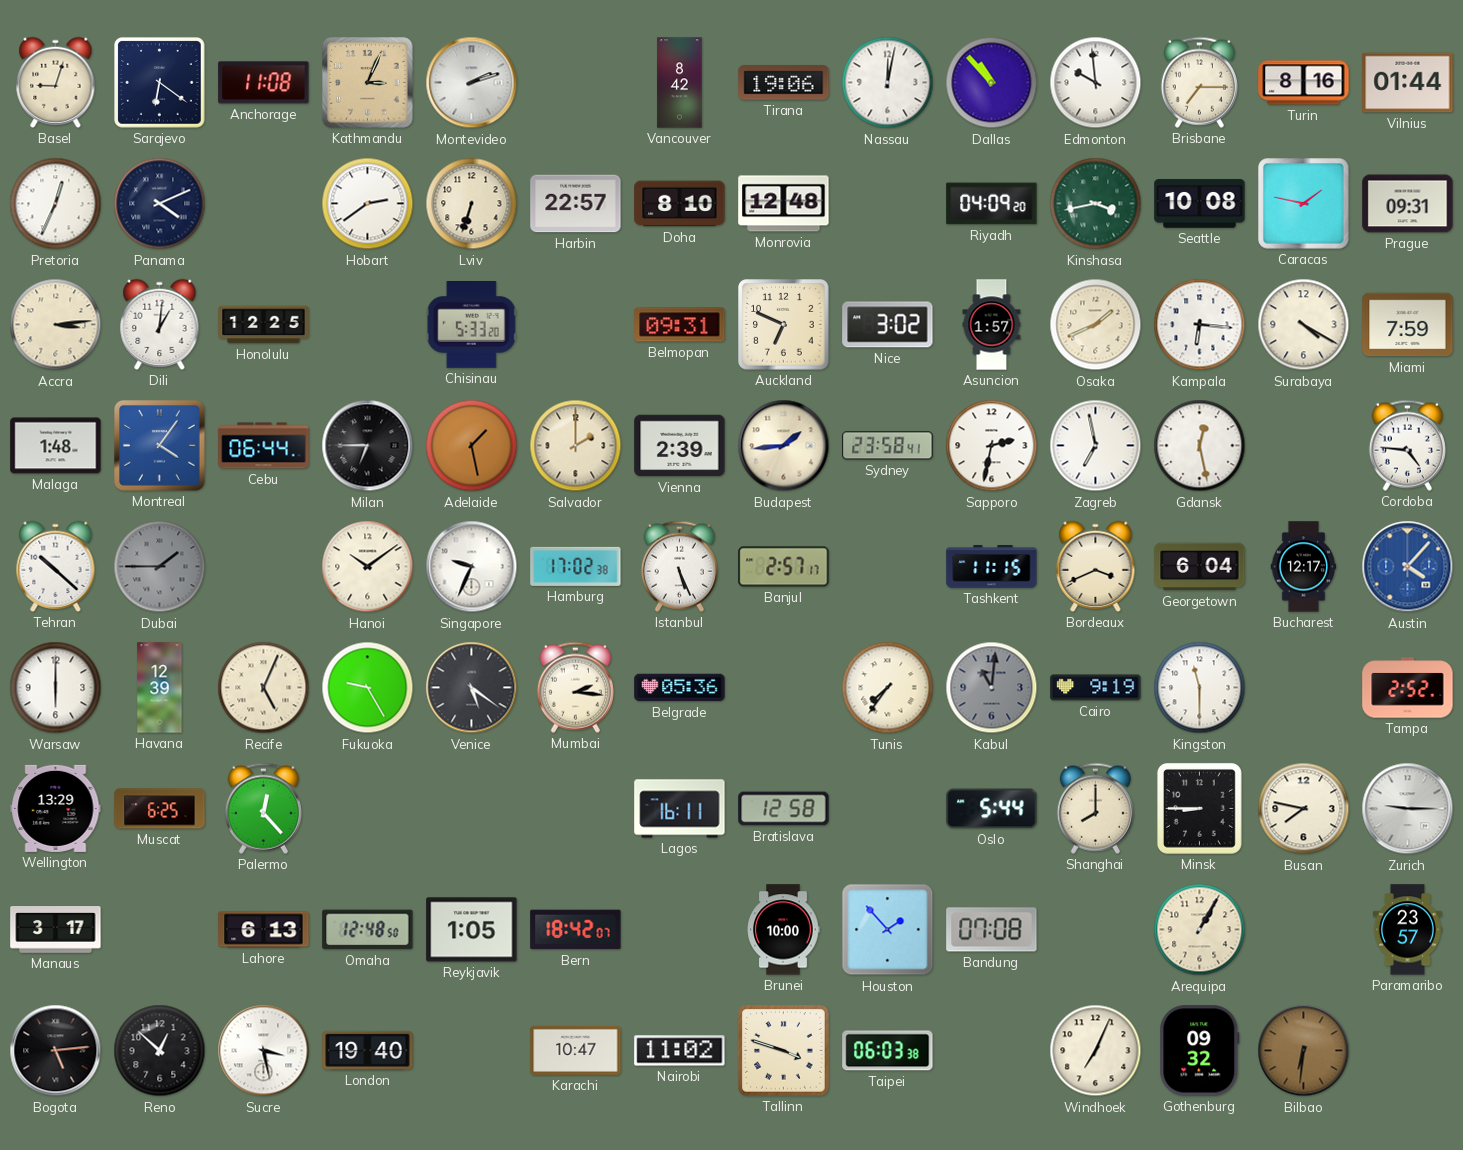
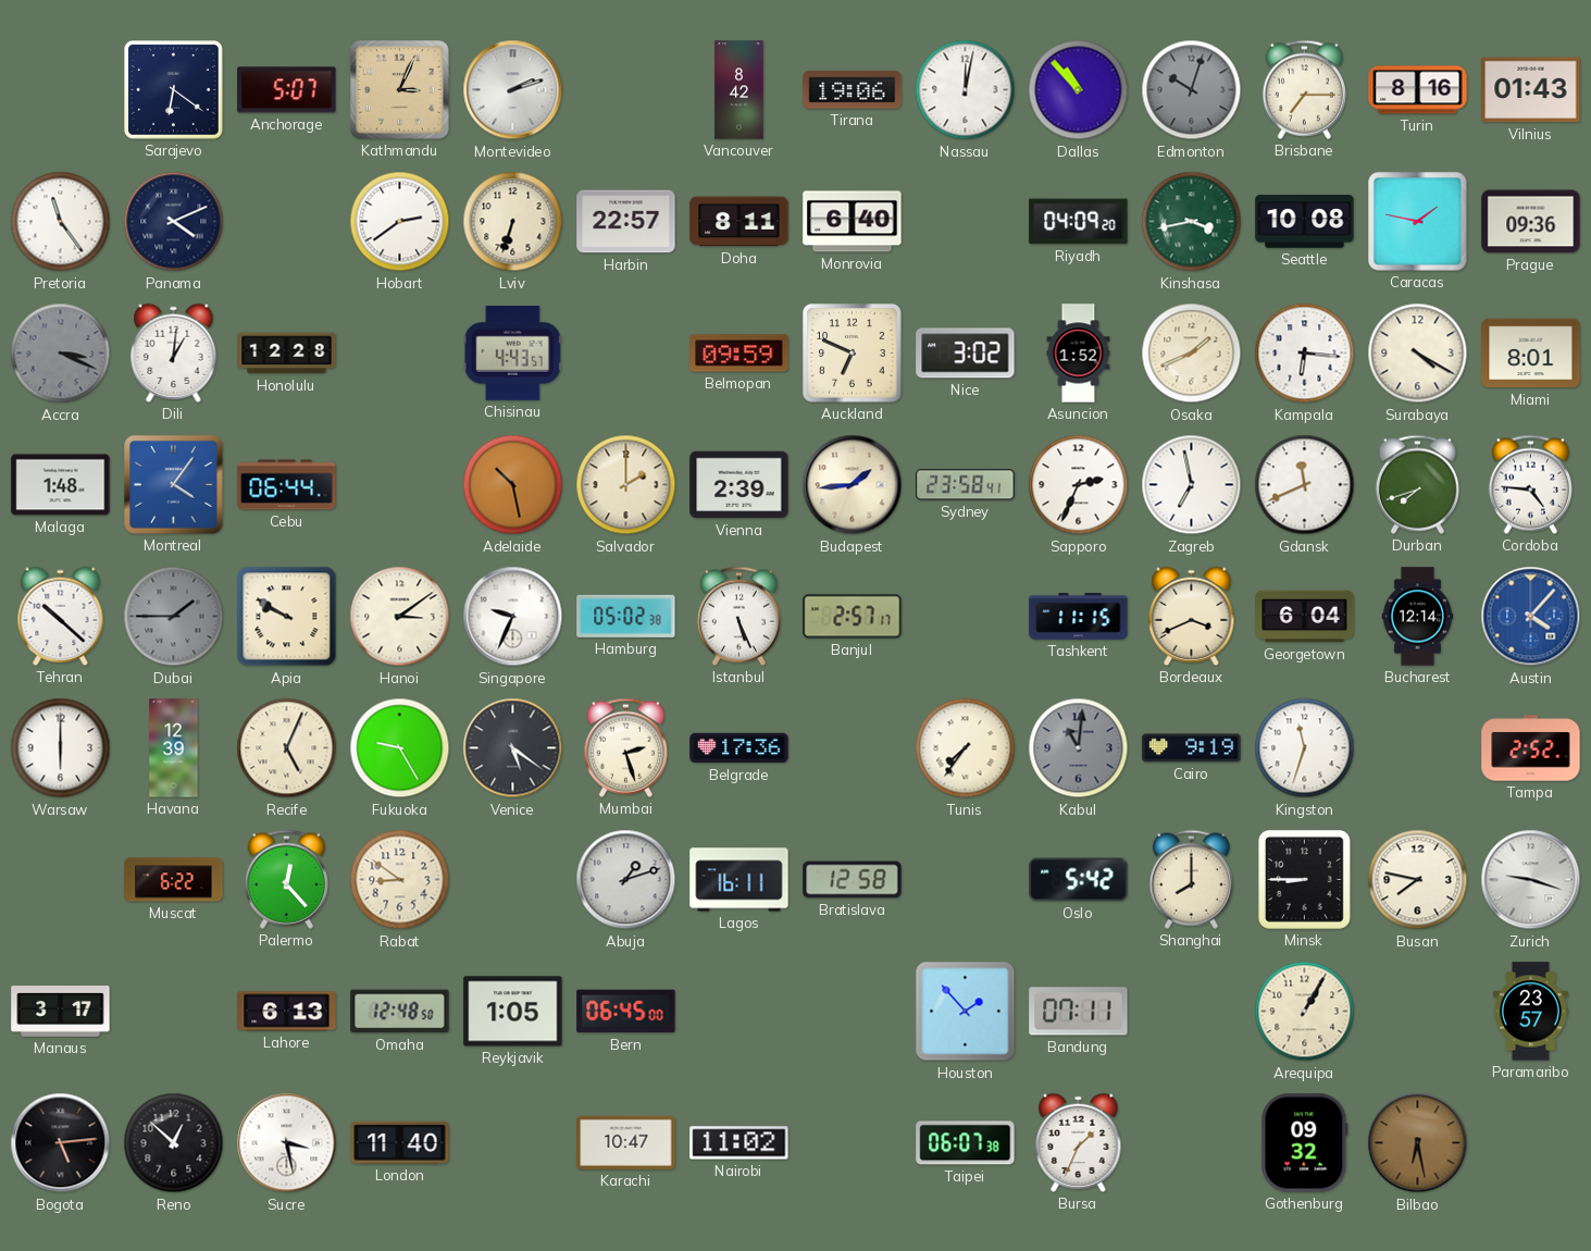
Basel: 9:03 -> none (56, 82)
Anchorage: 11:08 -> 5:07 (287, 90)
Edmonton: 9:59 -> 10:03 (1192, 90)
Edmonton dial: white -> grey (1192, 90)
Vilnius: 01:44 -> 01:43 (1531, 90)
Pretoria: 12:34 -> 11:24 (61, 222)
Doha: 8:10 -> 8:11 (739, 222)
Monrovia: 12:48 -> 6:40 (853, 222)
Prague: 09:31 -> 09:36 (1531, 222)
Accra: 3:14 -> 3:19 (61, 354)
Accra dial: cream -> grey (61, 354)
Honolulu: 12:25 -> 12:28 (287, 354)
Chisinau: 5:33 -> 4:43 (512, 354)
Belmopan: 09:31 -> 09:59 (739, 354)
Asuncion: 1:57 -> 1:52 (1079, 354)
Miami: 7:59 -> 8:01 (1531, 354)
Milan: 6:45 -> none (368, 446)
Adelaide: 1:28 -> 10:28 (513, 485)
Sapporo: 2:32 -> 2:34 (1079, 485)
Gdansk: 12:28 -> 11:41 (1305, 485)
Durban: none -> 7:42 (1417, 484)
Apia: none -> 9:50 (287, 617)
Hanoi: 10:09 -> 3:09 (400, 617)
Hamburg: 17:02 -> 05:02 (626, 616)
Bucharest: 12:17 -> 12:14 (1418, 617)
Mumbai: 2:16 -> 2:27 (625, 747)
Belgrade: 05:36 -> 17:36 (739, 748)
Kingston: 11:30 -> 11:33 (1305, 748)
Wellington: 13:29 -> none (56, 808)
Muscat: 6:25 -> 6:22 (174, 880)
Rabat: none -> 8:51 (400, 880)
Abuja: none -> 1:12 (626, 880)
Oslo: 5:44 -> 5:42 (1079, 880)
Zurich: 9:15 -> 9:18 (1531, 880)
Bern: 18:42 -> 06:45 (626, 1012)
Brunei: 10:00 -> none (783, 930)
Bandung: 07:08 -> 07:11 (1079, 1012)
London: 19:40 -> 11:40 (400, 1142)
Tallinn: 3:48 -> none (784, 1051)
Taipei: 06:03 -> 06:07 (966, 1143)
Bursa: none -> 1:34 (1079, 1142)
Windhoek: 7:04 -> none (1096, 1051)
Bilbao: 6:31 -> 6:28 (1418, 1143)
